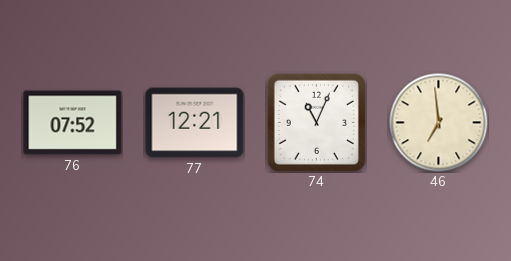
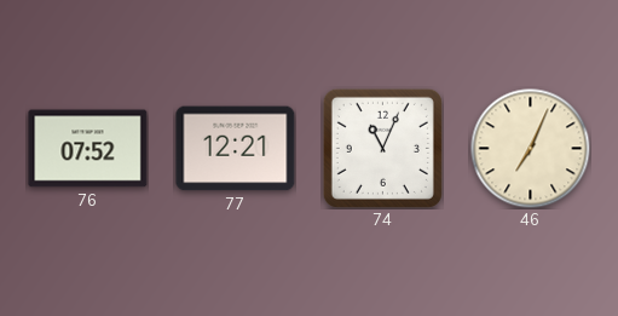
46: 6:59 -> 7:04 (531, 149)
